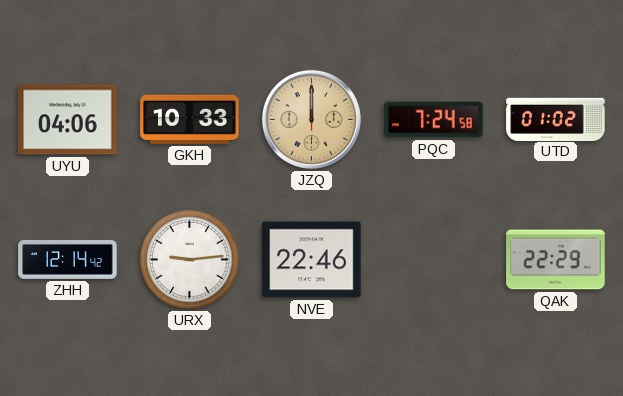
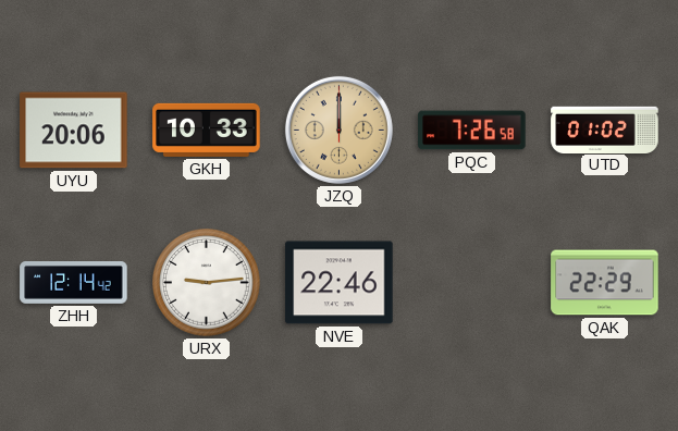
UYU: 04:06 -> 20:06 (74, 131)
PQC: 7:24 -> 7:26 (472, 131)
